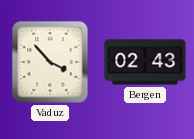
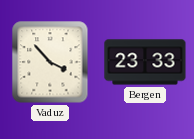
Bergen: 02:43 -> 23:33 (145, 62)
